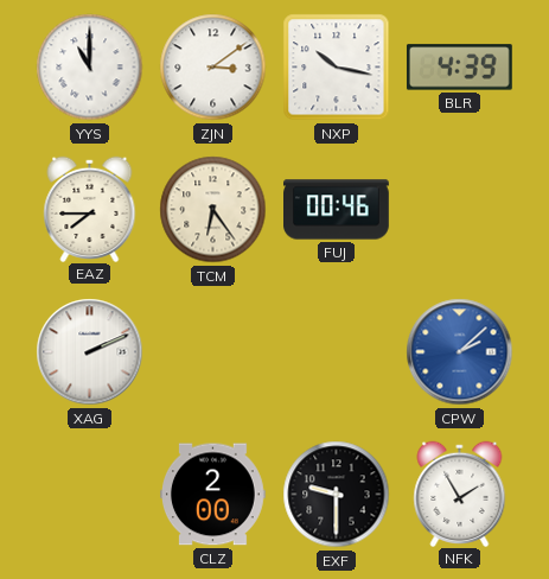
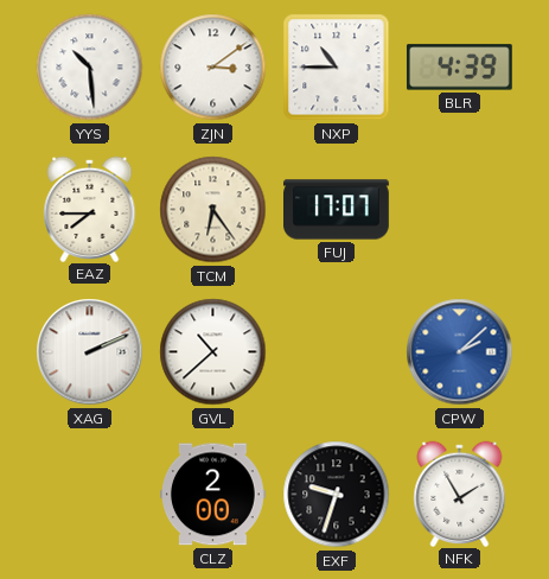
YYS: 11:00 -> 10:29 (90, 68)
NXP: 10:17 -> 10:45 (337, 68)
FUJ: 00:46 -> 17:07 (337, 210)
GVL: none -> 10:38 (213, 352)
EXF: 9:30 -> 9:33 (337, 495)
